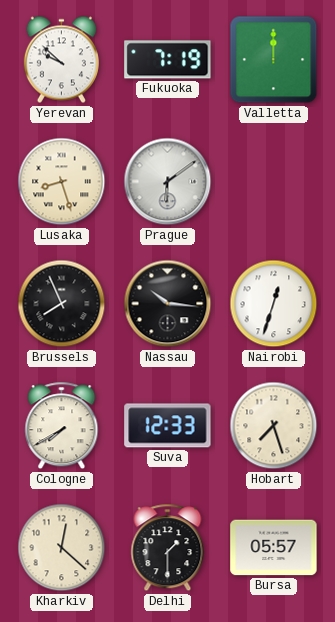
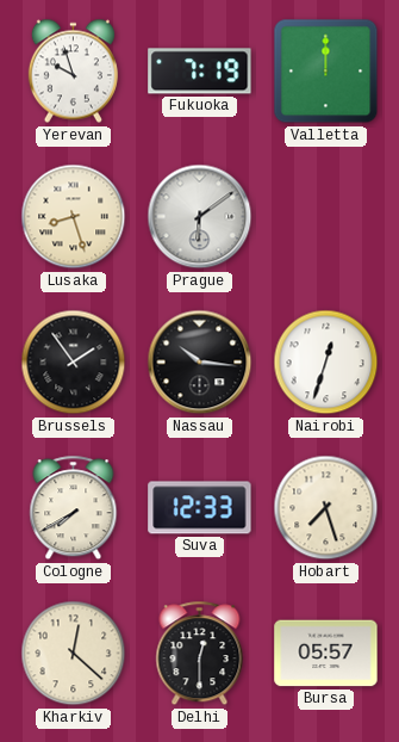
Yerevan: 9:52 -> 9:57 (73, 72)
Brussels: 7:56 -> 1:54 (74, 363)
Delhi: 1:30 -> 12:30 (200, 654)
